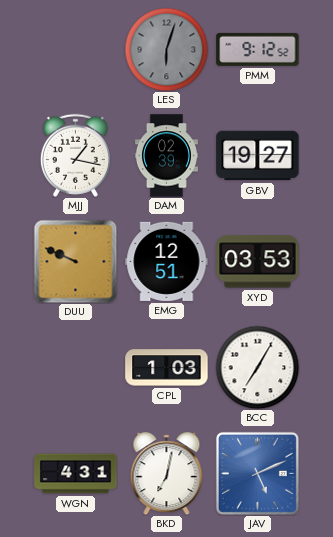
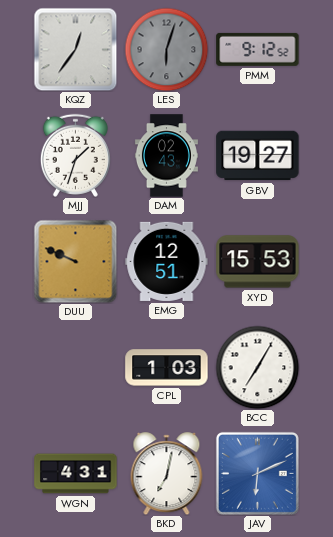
KQZ: none -> 12:36 (75, 49)
MJJ: 1:17 -> 1:33 (75, 155)
DAM: 02:39 -> 02:43 (166, 156)
XYD: 03:53 -> 15:53 (258, 262)
JAV: 5:11 -> 6:11 (257, 473)
